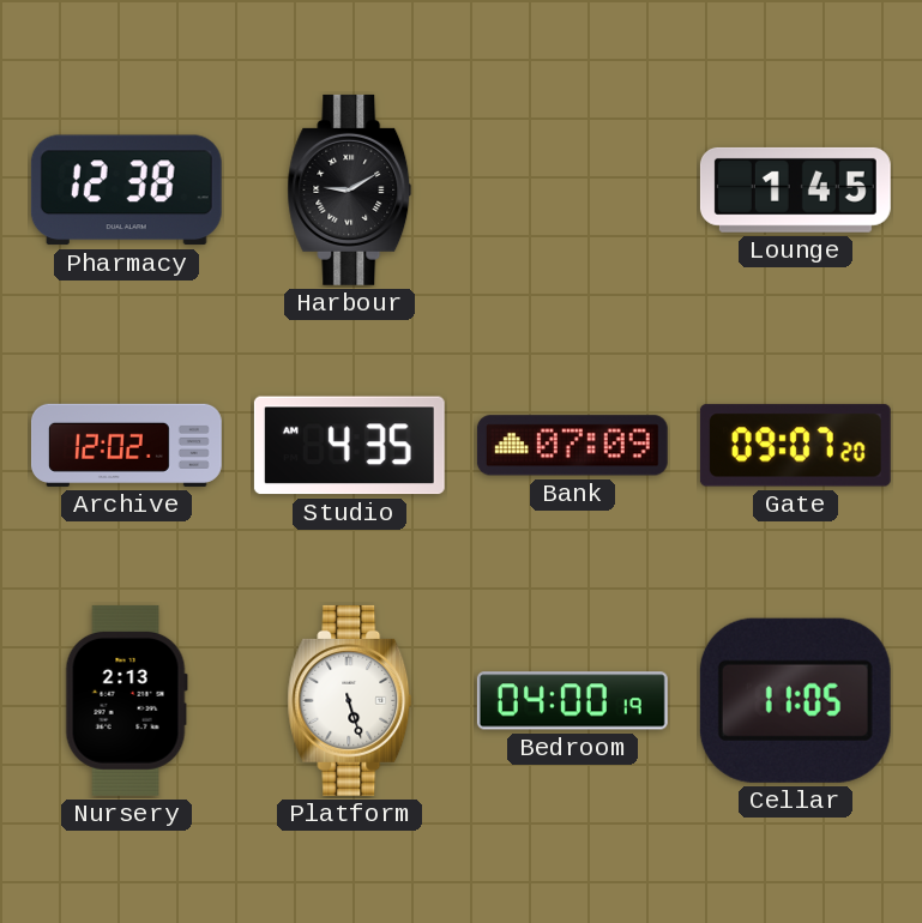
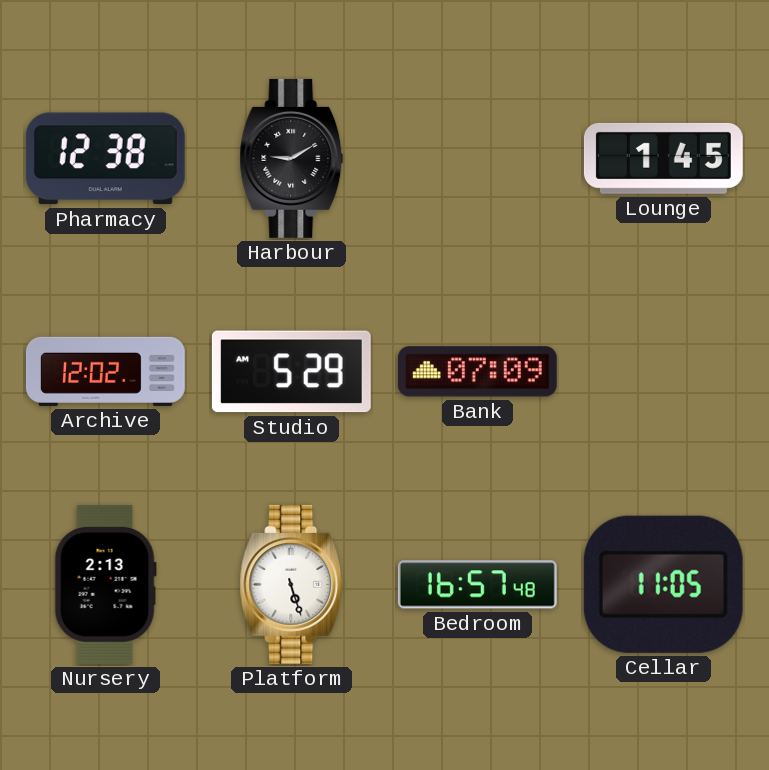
Studio: 4:35 -> 5:29 (291, 372)
Gate: 09:07 -> none (795, 446)
Bedroom: 04:00 -> 16:57 (477, 585)
